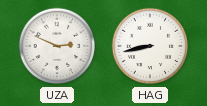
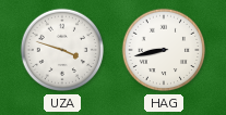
UZA: 2:49 -> 3:48 (62, 50)
